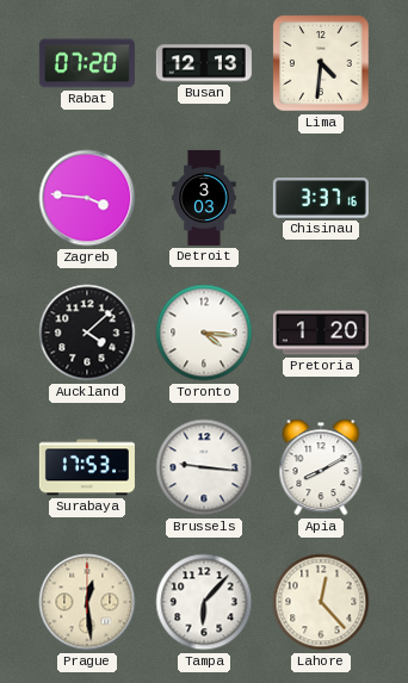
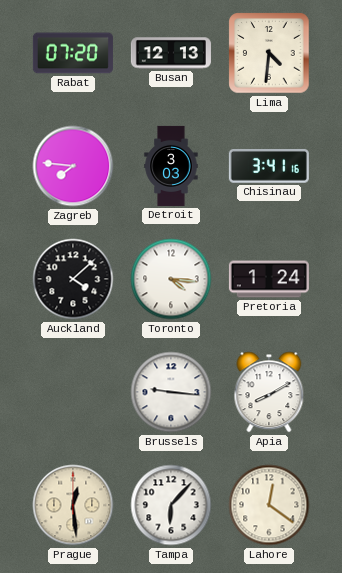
Zagreb: 3:46 -> 7:46 (73, 166)
Chisinau: 3:37 -> 3:41 (269, 167)
Pretoria: 1:20 -> 1:24 (269, 279)
Surabaya: 17:53 -> none (87, 467)
Lahore: 12:23 -> 12:21 (269, 505)
